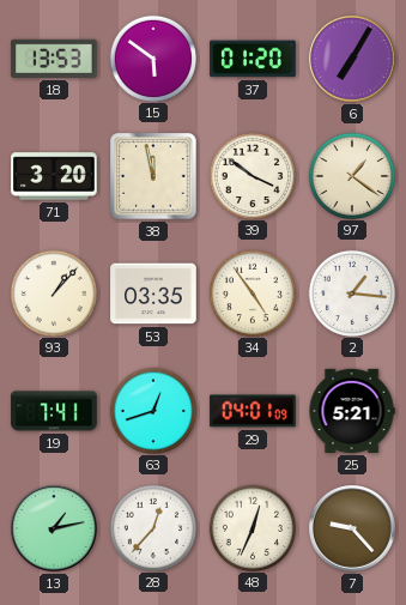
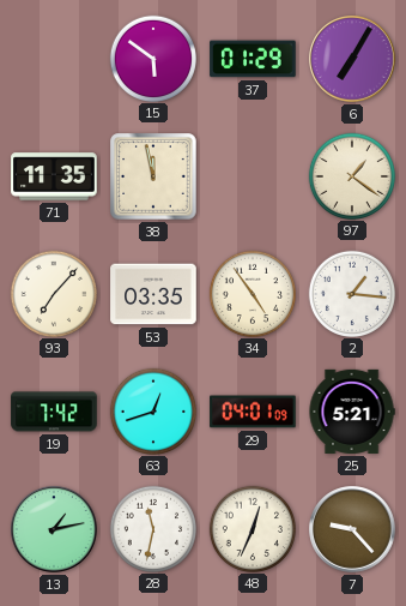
18: 13:53 -> none (54, 59)
37: 01:20 -> 01:29 (253, 59)
71: 3:20 -> 11:35 (54, 176)
39: 3:51 -> none (252, 175)
93: 1:07 -> 7:07 (53, 293)
19: 7:41 -> 7:42 (54, 412)
28: 12:37 -> 11:32 (152, 528)
